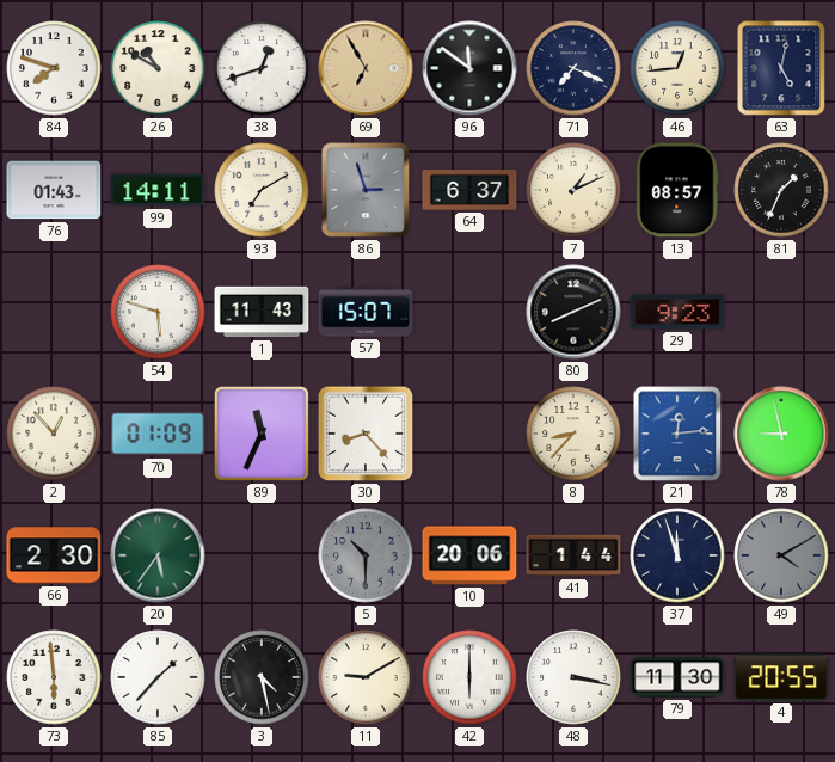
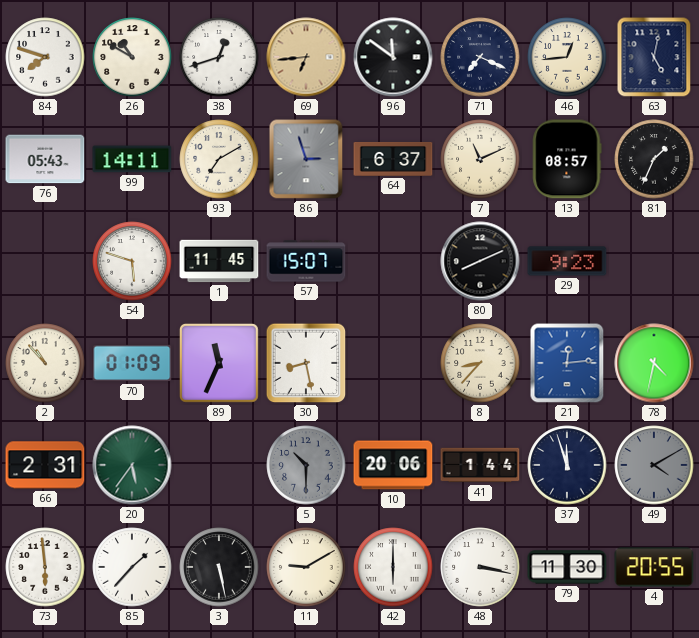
69: 6:55 -> 6:44 (306, 57)
76: 01:43 -> 05:43 (45, 159)
7: 1:11 -> 11:11 (480, 159)
1: 11:43 -> 11:45 (219, 261)
2: 12:53 -> 10:53 (45, 363)
30: 8:23 -> 8:28 (306, 363)
78: 8:58 -> 4:32 (654, 363)
66: 2:30 -> 2:31 (45, 465)
3: 4:28 -> 5:28 (219, 567)
